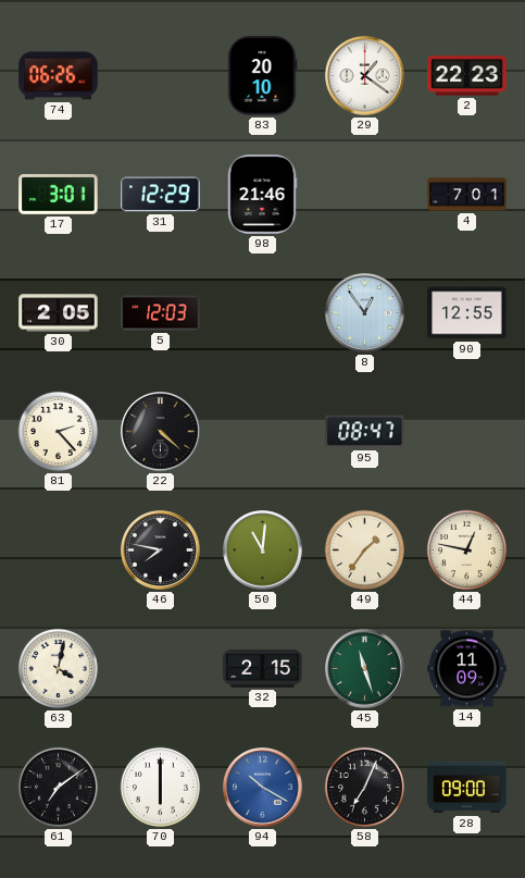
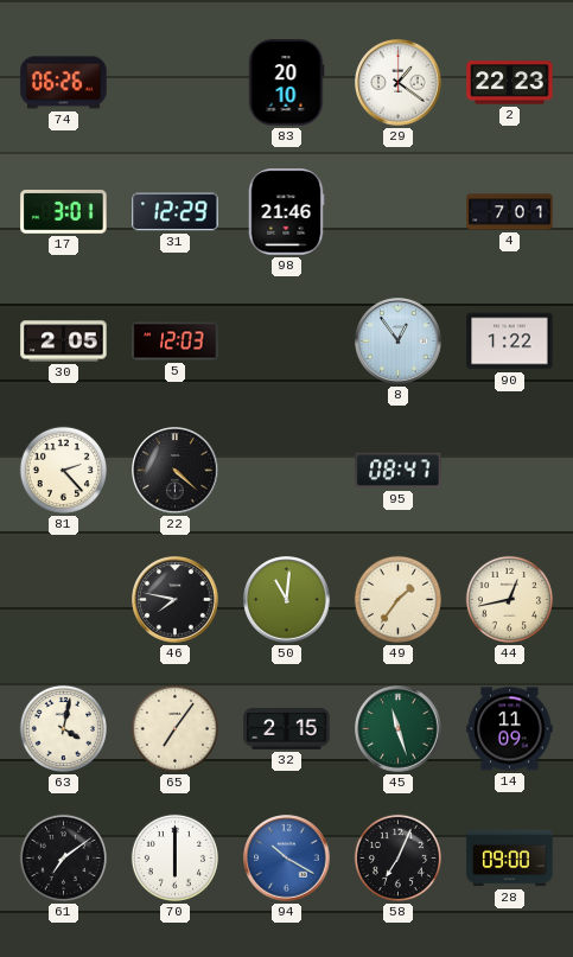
90: 12:55 -> 1:22 (510, 342)
44: 12:47 -> 12:43 (509, 599)
65: none -> 7:06 (174, 728)
